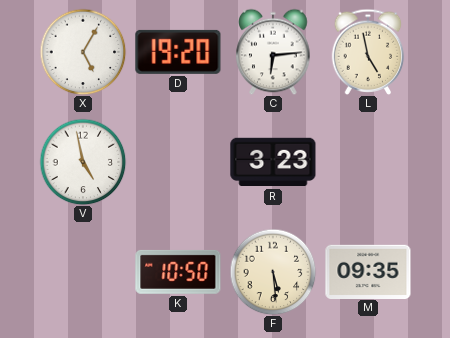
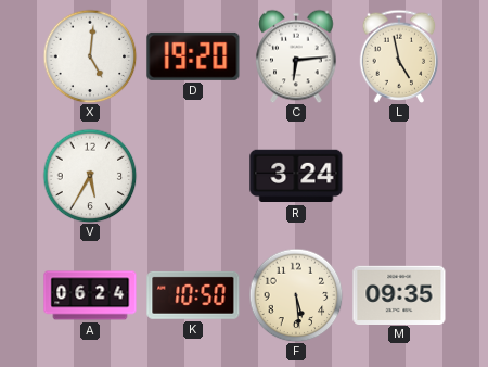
X: 5:05 -> 5:01 (90, 56)
V: 4:58 -> 5:35 (90, 176)
R: 3:23 -> 3:24 (296, 176)
A: none -> 06:24 (90, 295)
